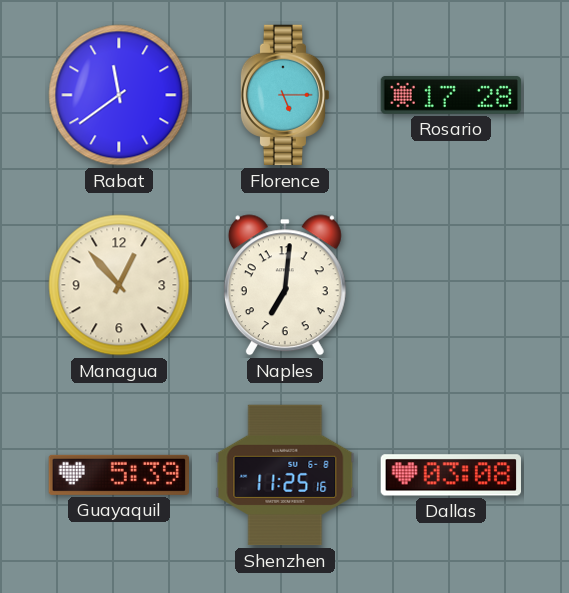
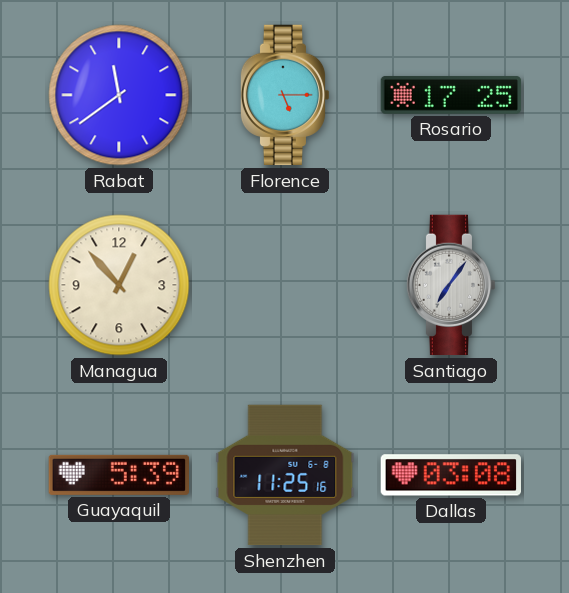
Rosario: 17:28 -> 17:25 (451, 95)
Naples: 7:01 -> none (285, 285)
Santiago: none -> 7:06 (451, 285)
